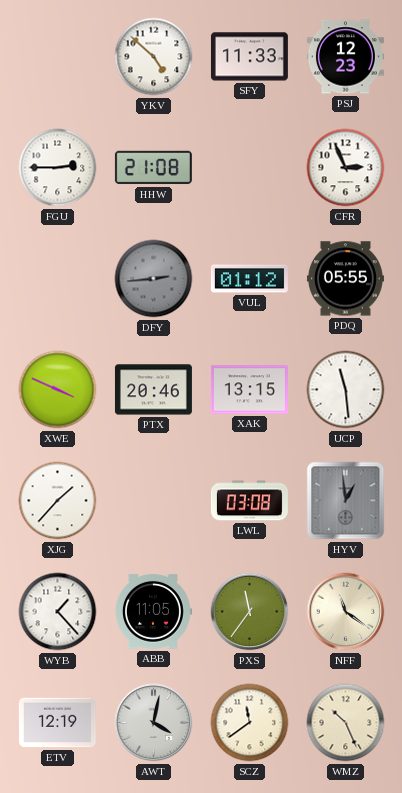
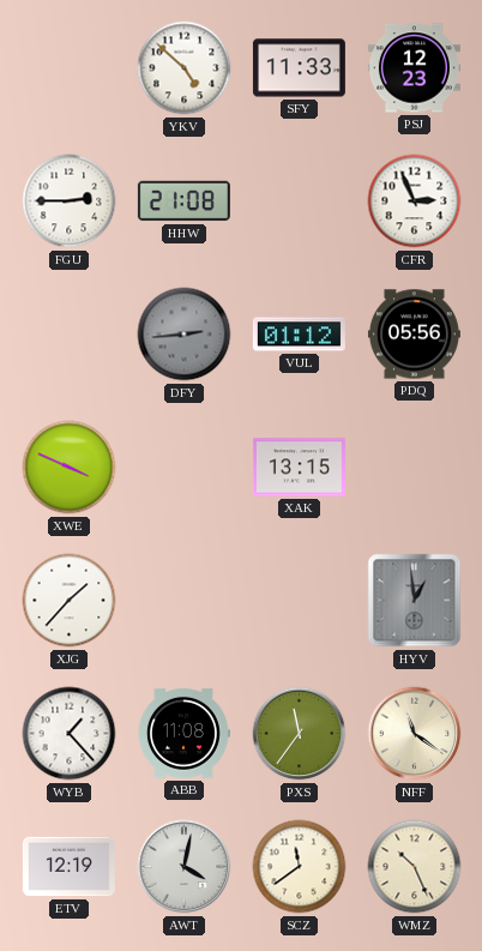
PDQ: 05:55 -> 05:56 (414, 335)
PTX: 20:46 -> none (153, 390)
UCP: 11:29 -> none (346, 390)
LWL: 03:08 -> none (249, 501)
ABB: 11:05 -> 11:08 (185, 733)
